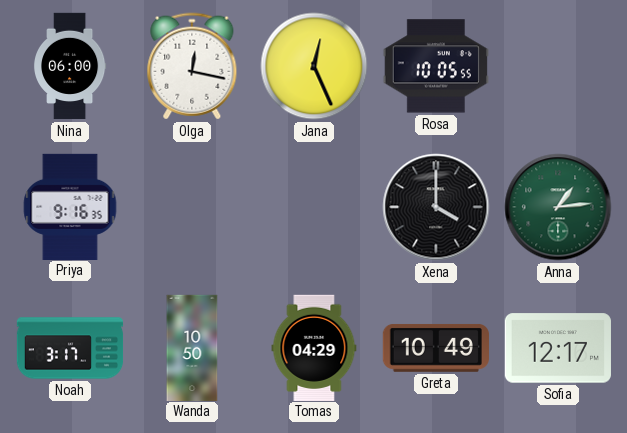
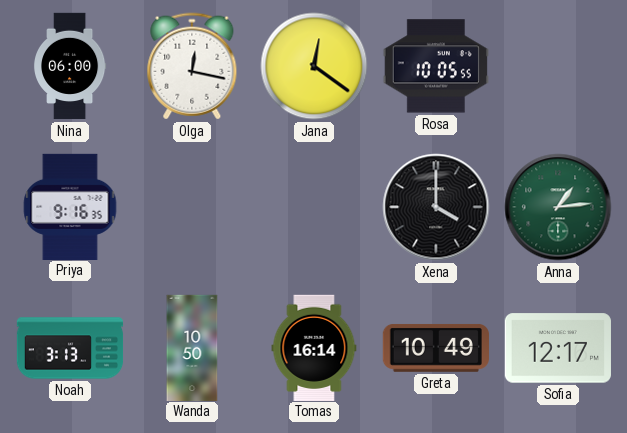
Jana: 12:26 -> 12:21 (314, 66)
Noah: 3:17 -> 3:13 (70, 348)
Tomas: 04:29 -> 16:14 (314, 347)
